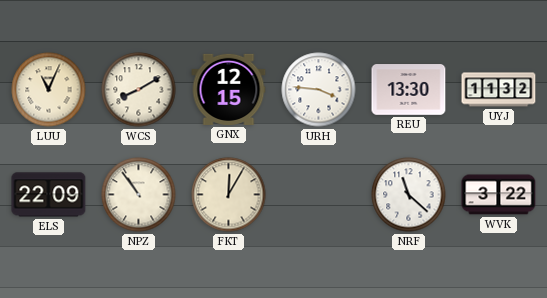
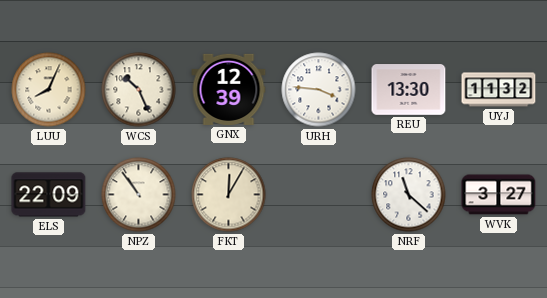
LUU: 11:04 -> 8:04 (49, 90)
WCS: 8:10 -> 10:26 (139, 90)
GNX: 12:15 -> 12:39 (229, 89)
WVK: 3:22 -> 3:27 (499, 195)
